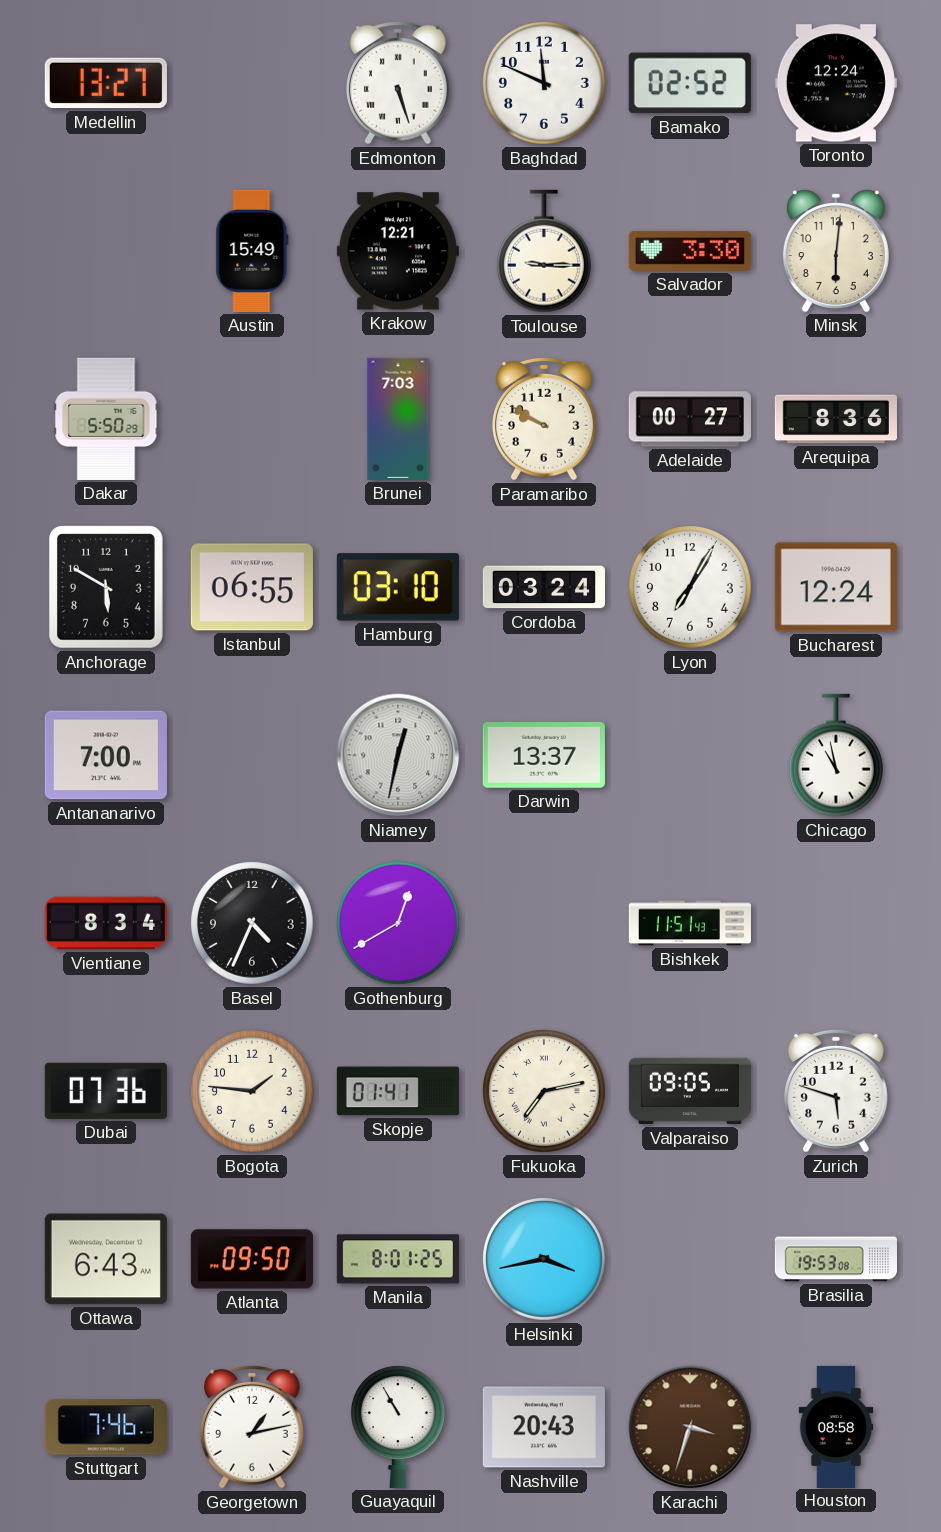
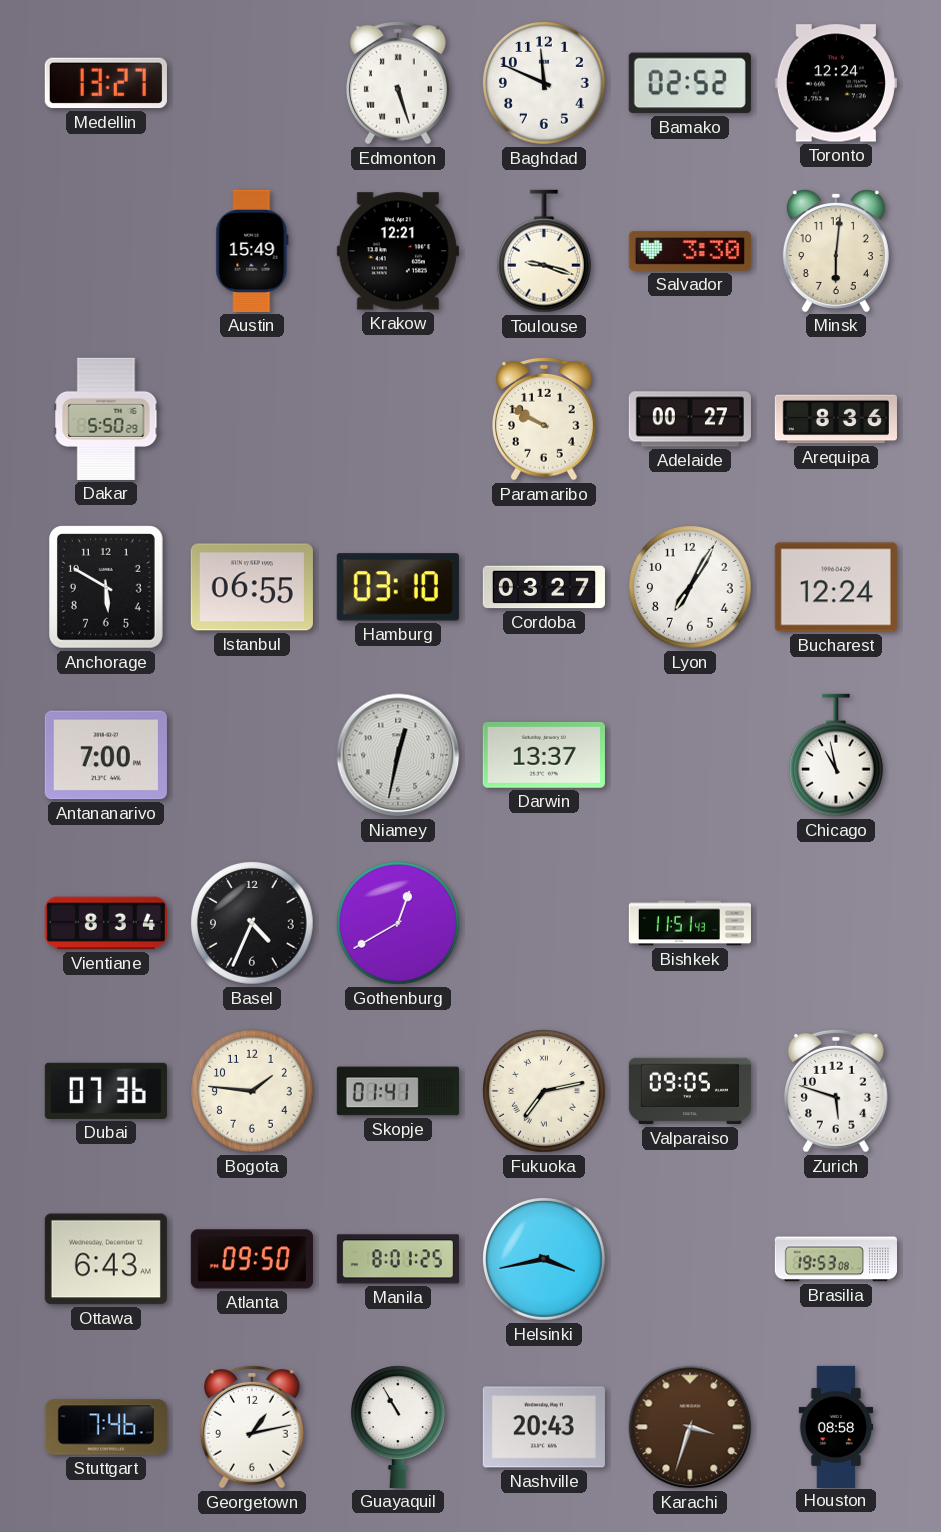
Toulouse: 9:15 -> 9:18 (544, 251)
Brunei: 7:03 -> none (398, 419)
Cordoba: 03:24 -> 03:27 (544, 587)
